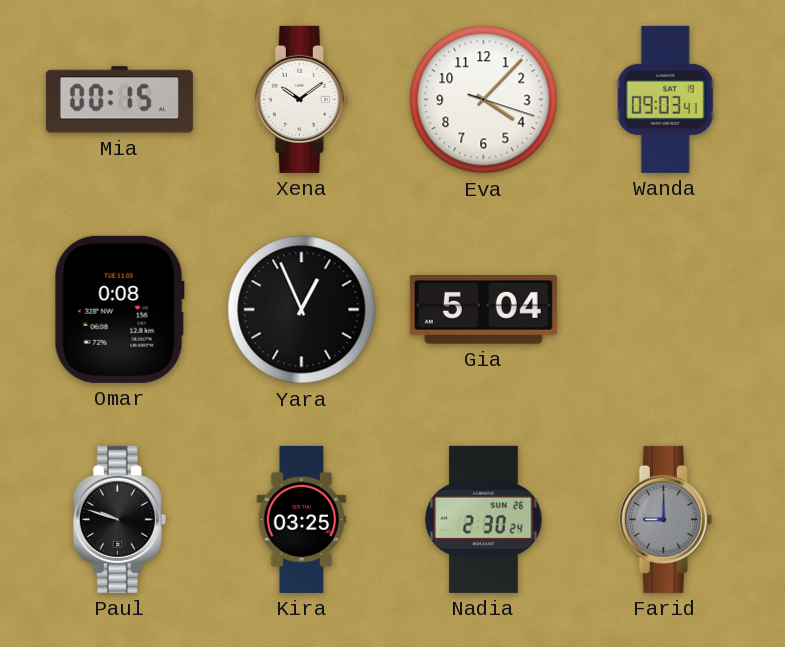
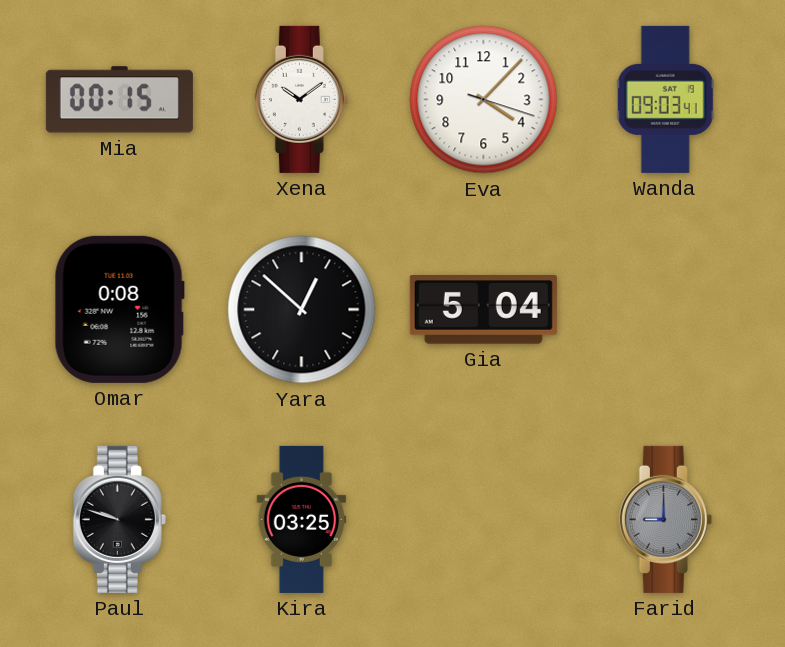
Yara: 12:56 -> 12:52 (302, 310)
Nadia: 2:30 -> none (484, 519)
